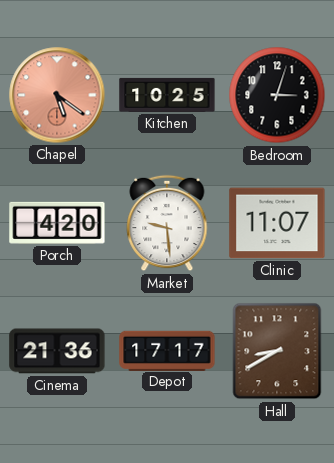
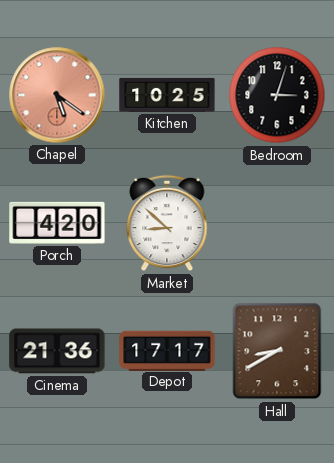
Market: 9:29 -> 8:52 (167, 223)
Clinic: 11:07 -> none (277, 223)
